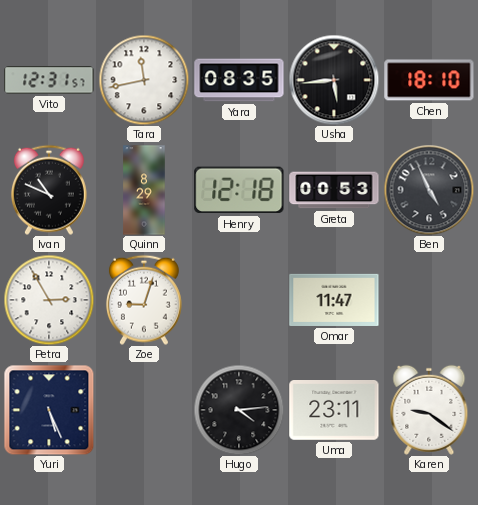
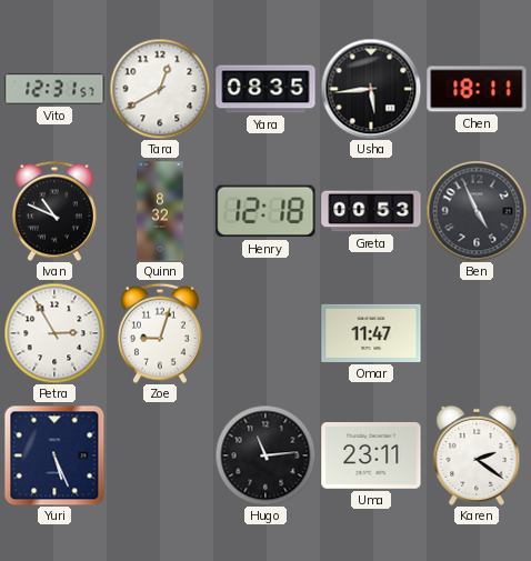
Tara: 11:43 -> 12:40 (160, 89)
Chen: 18:10 -> 18:11 (477, 89)
Quinn: 8:29 -> 8:32 (160, 211)
Hugo: 4:14 -> 11:14 (265, 455)
Karen: 9:21 -> 2:21 (477, 455)
